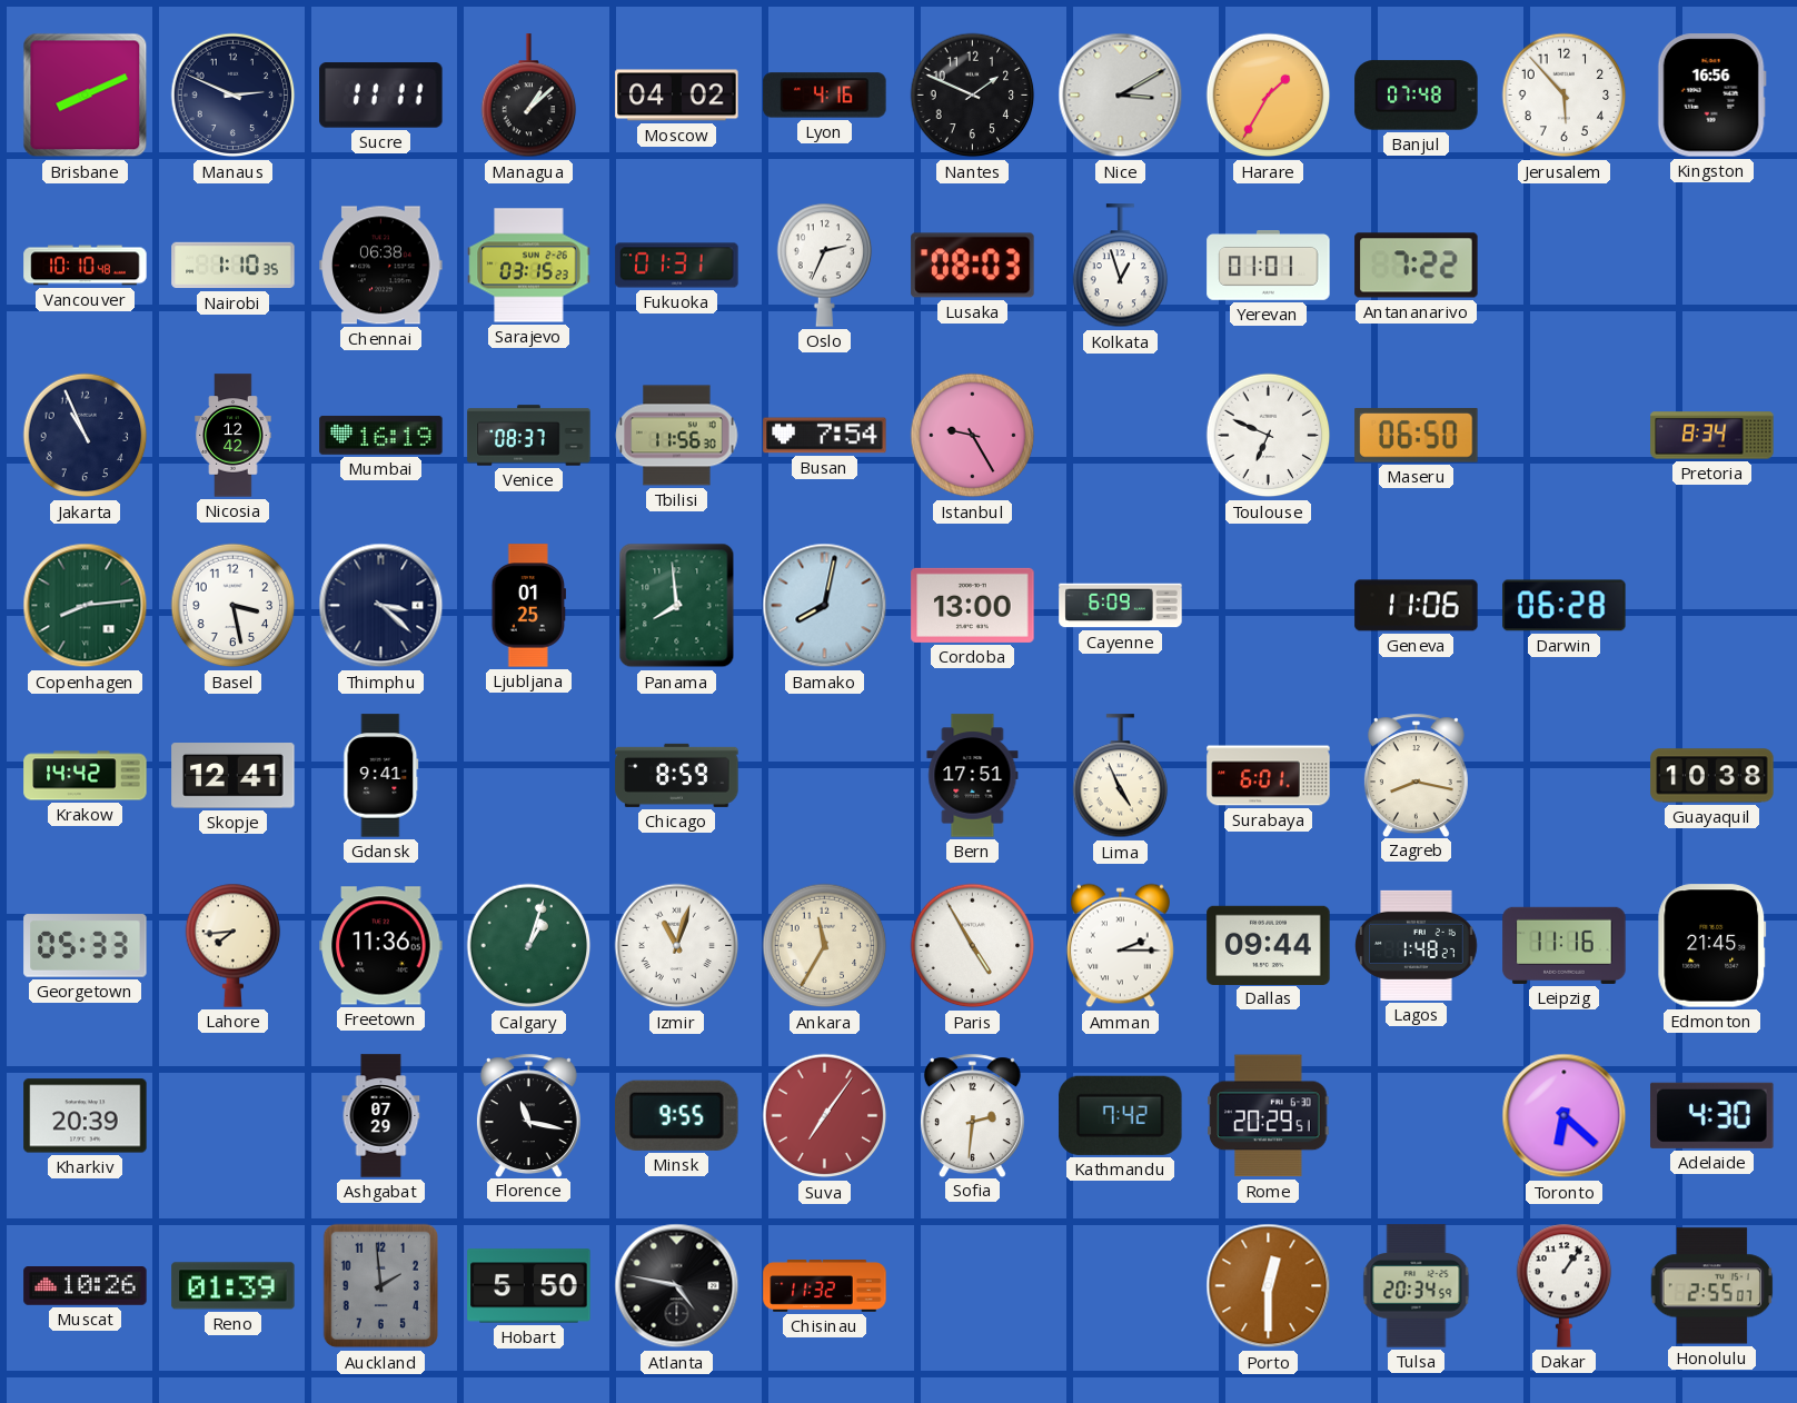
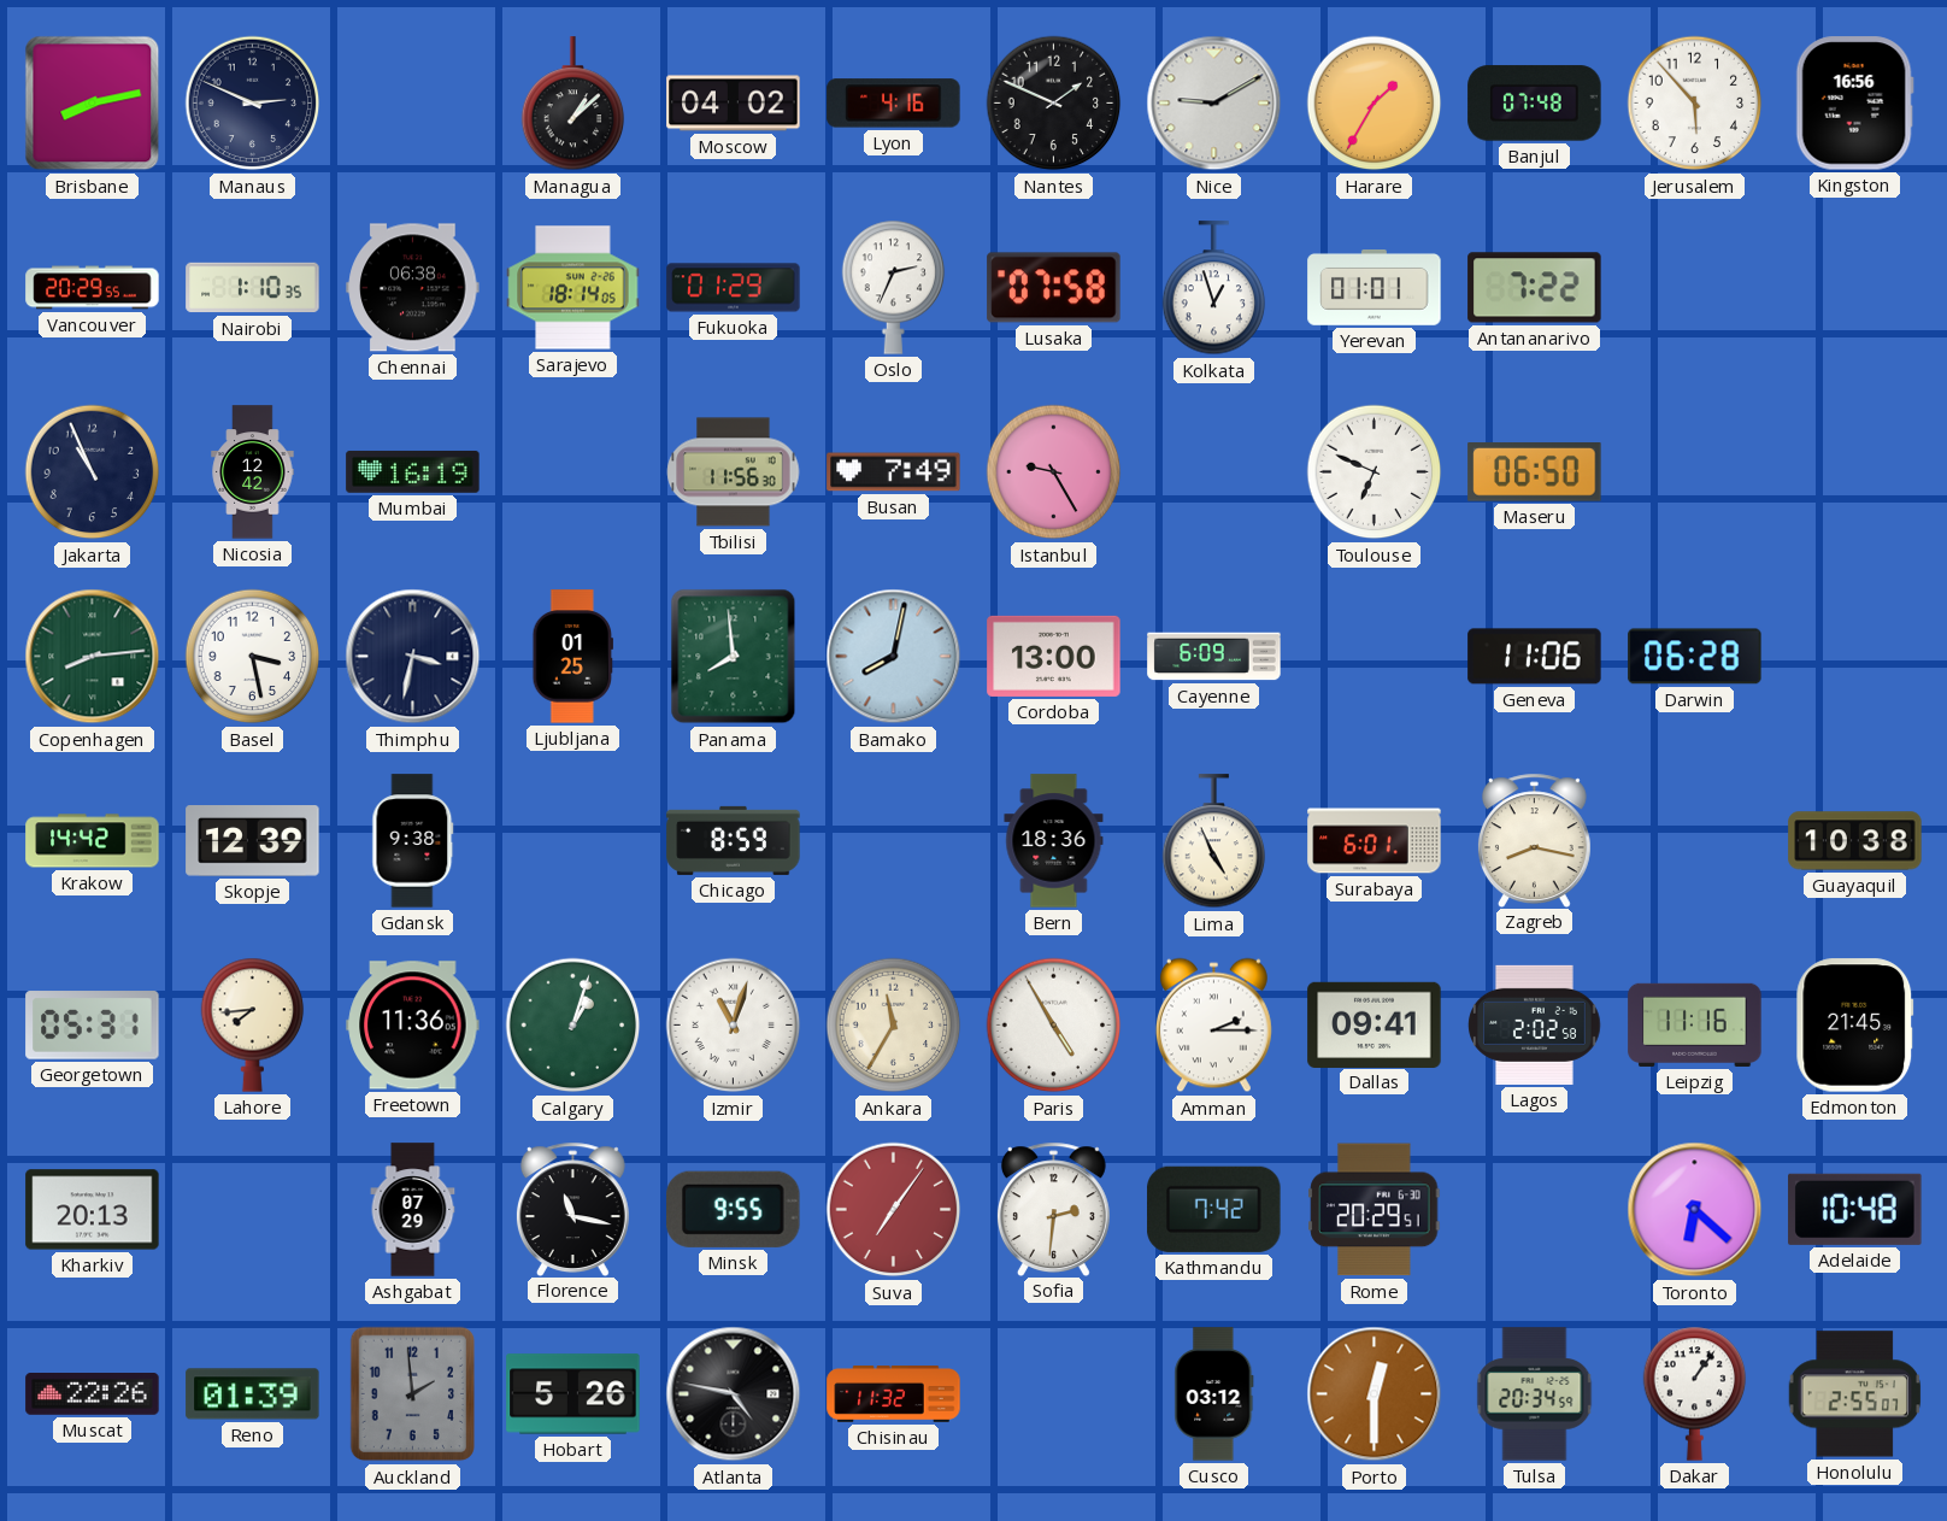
Brisbane: 8:11 -> 8:13 (93, 104)
Sucre: 11:11 -> none (381, 96)
Nice: 3:10 -> 9:10 (1214, 104)
Vancouver: 10:10 -> 20:29 (93, 288)
Sarajevo: 03:15 -> 18:14 (573, 288)
Fukuoka: 01:31 -> 01:29 (734, 288)
Lusaka: 08:03 -> 07:58 (1054, 288)
Venice: 08:37 -> none (529, 436)
Busan: 7:54 -> 7:49 (894, 472)
Pretoria: 8:34 -> none (1712, 436)
Thimphu: 3:22 -> 3:32 (413, 657)
Skopje: 12:41 -> 12:39 (253, 841)
Gdansk: 9:41 -> 9:38 (413, 841)
Bern: 17:51 -> 18:36 (1054, 841)
Georgetown: 05:33 -> 05:31 (93, 1026)
Dallas: 09:44 -> 09:41 (1375, 1024)
Lagos: 1:48 -> 2:02 (1535, 1024)
Kharkiv: 20:39 -> 20:13 (93, 1210)
Adelaide: 4:30 -> 10:48 (1855, 1209)
Muscat: 10:26 -> 22:26 (93, 1394)
Hobart: 5:50 -> 5:26 (573, 1394)
Cusco: none -> 03:12 (1214, 1394)
